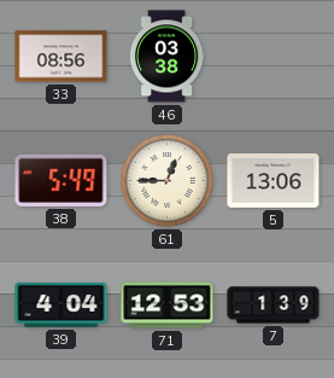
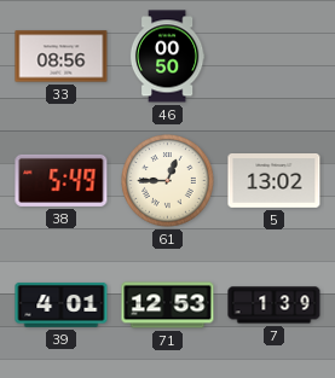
46: 03:38 -> 00:50 (167, 57)
5: 13:06 -> 13:02 (275, 181)
39: 4:04 -> 4:01 (62, 304)
